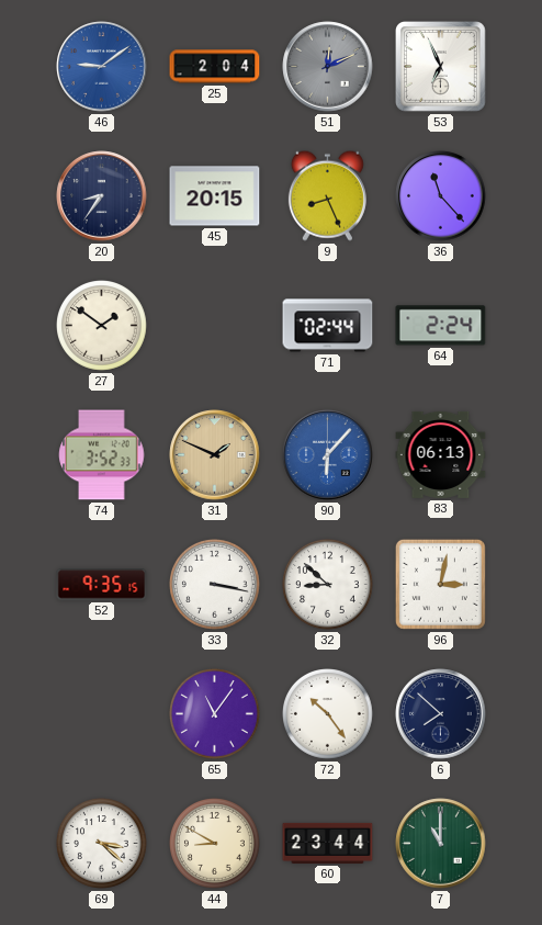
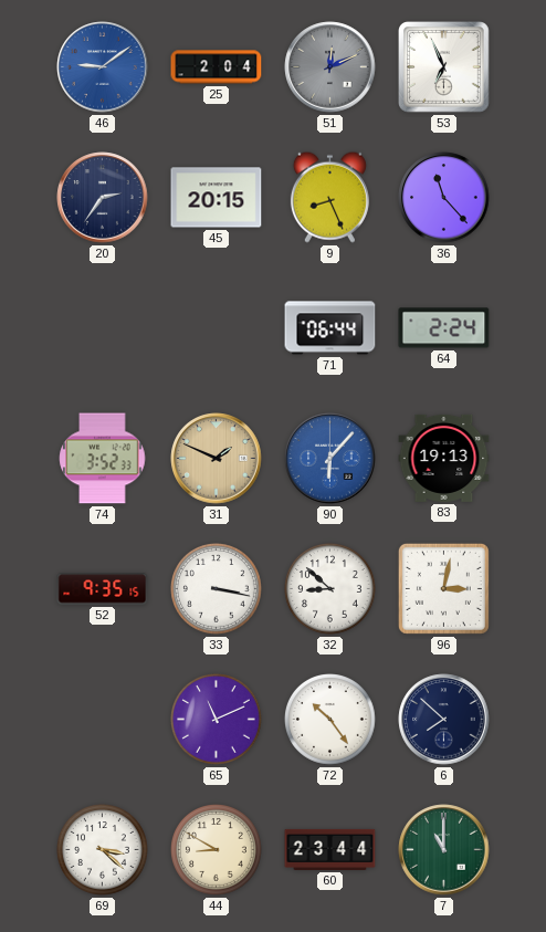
20: 8:36 -> 2:36 (103, 198)
27: 1:51 -> none (102, 326)
71: 02:44 -> 06:44 (330, 328)
83: 06:13 -> 19:13 (444, 458)
65: 11:06 -> 11:11 (217, 720)
